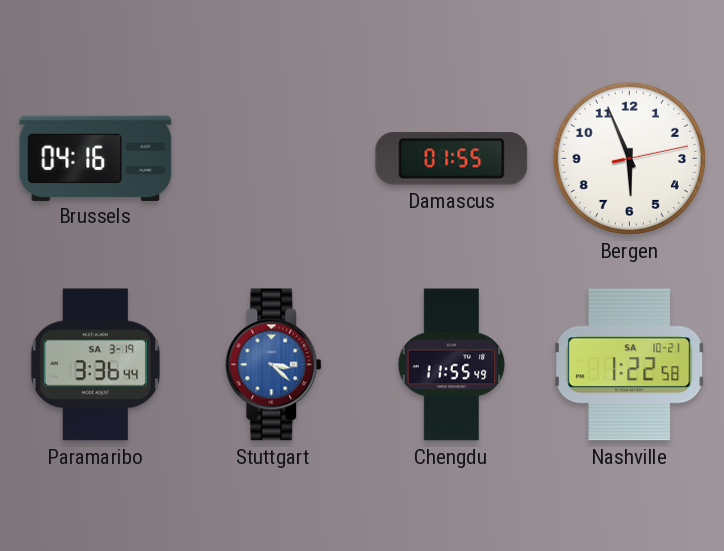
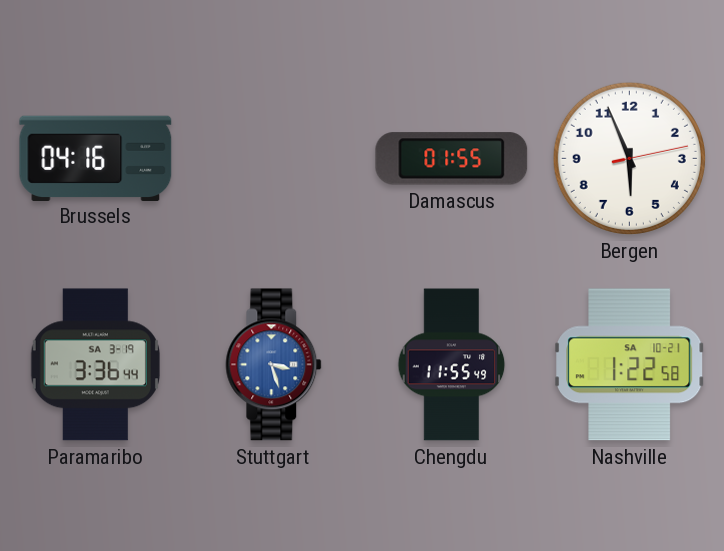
Stuttgart: 3:22 -> 3:27 (274, 365)
